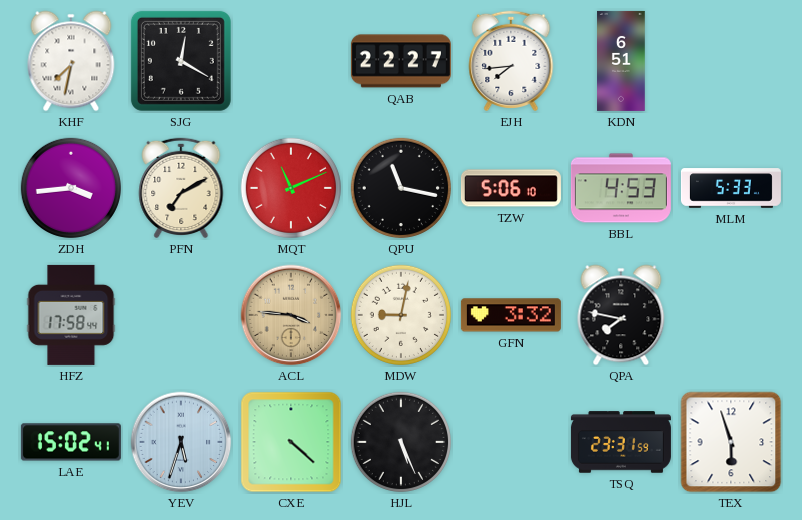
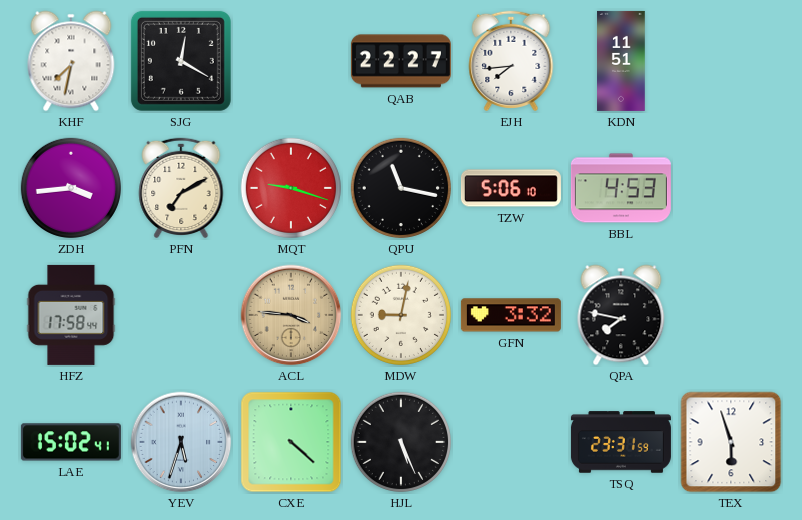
KDN: 6:51 -> 11:51 (621, 61)
MQT: 11:11 -> 9:18 (291, 188)
MLM: 5:33 -> none (731, 188)
